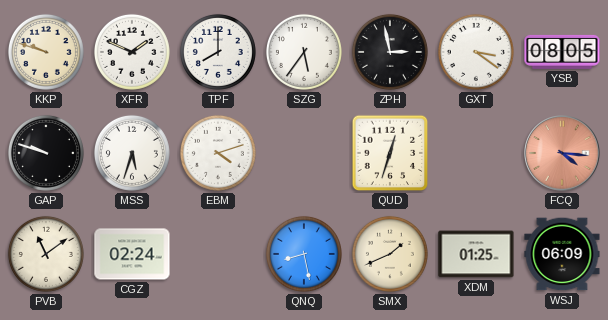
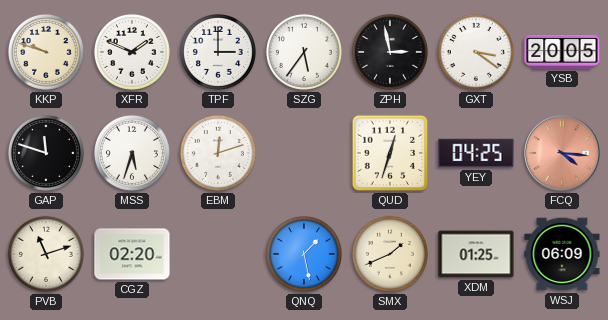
TPF: 8:00 -> 3:00 (218, 52)
YSB: 08:05 -> 20:05 (562, 52)
GAP: 9:48 -> 11:48 (46, 153)
EBM: 4:12 -> 12:12 (218, 153)
YEY: none -> 04:25 (476, 153)
PVB: 11:09 -> 11:12 (46, 254)
CGZ: 02:24 -> 02:20 (132, 254)
QNQ: 8:28 -> 1:28 (304, 254)
